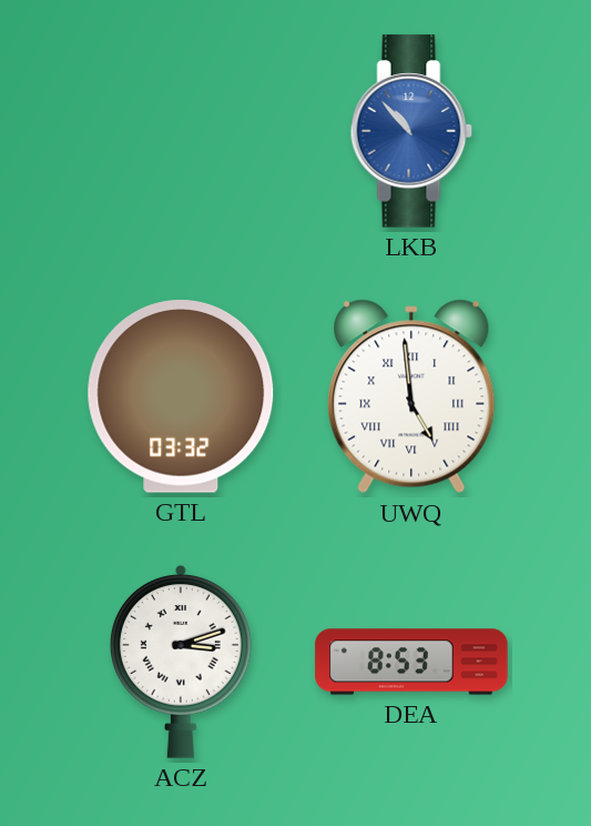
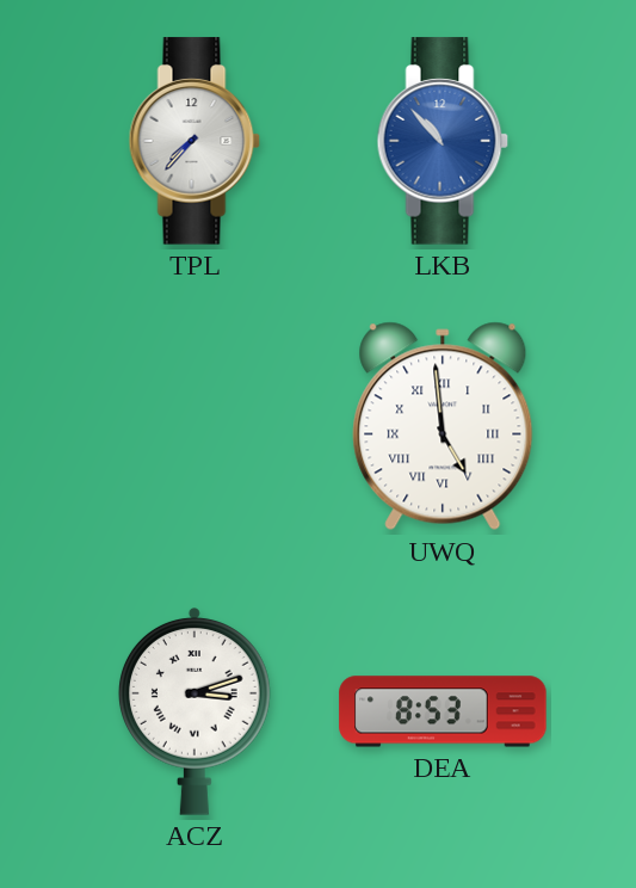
TPL: none -> 7:37 (194, 141)
GTL: 03:32 -> none (181, 397)
